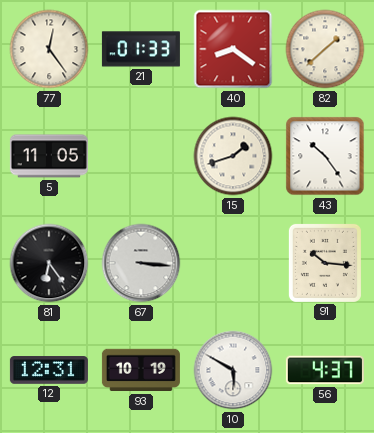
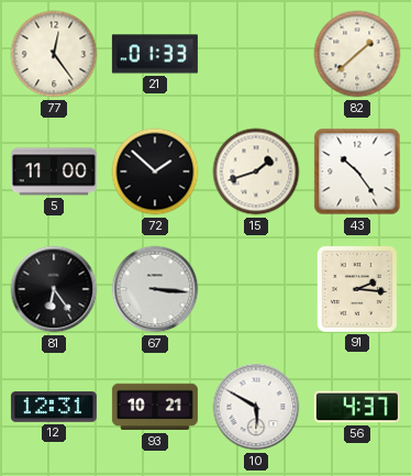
40: 8:21 -> none (233, 49)
5: 11:05 -> 11:00 (54, 171)
72: none -> 1:52 (155, 171)
91: 10:16 -> 2:16 (357, 289)
93: 10:19 -> 10:21 (155, 407)
